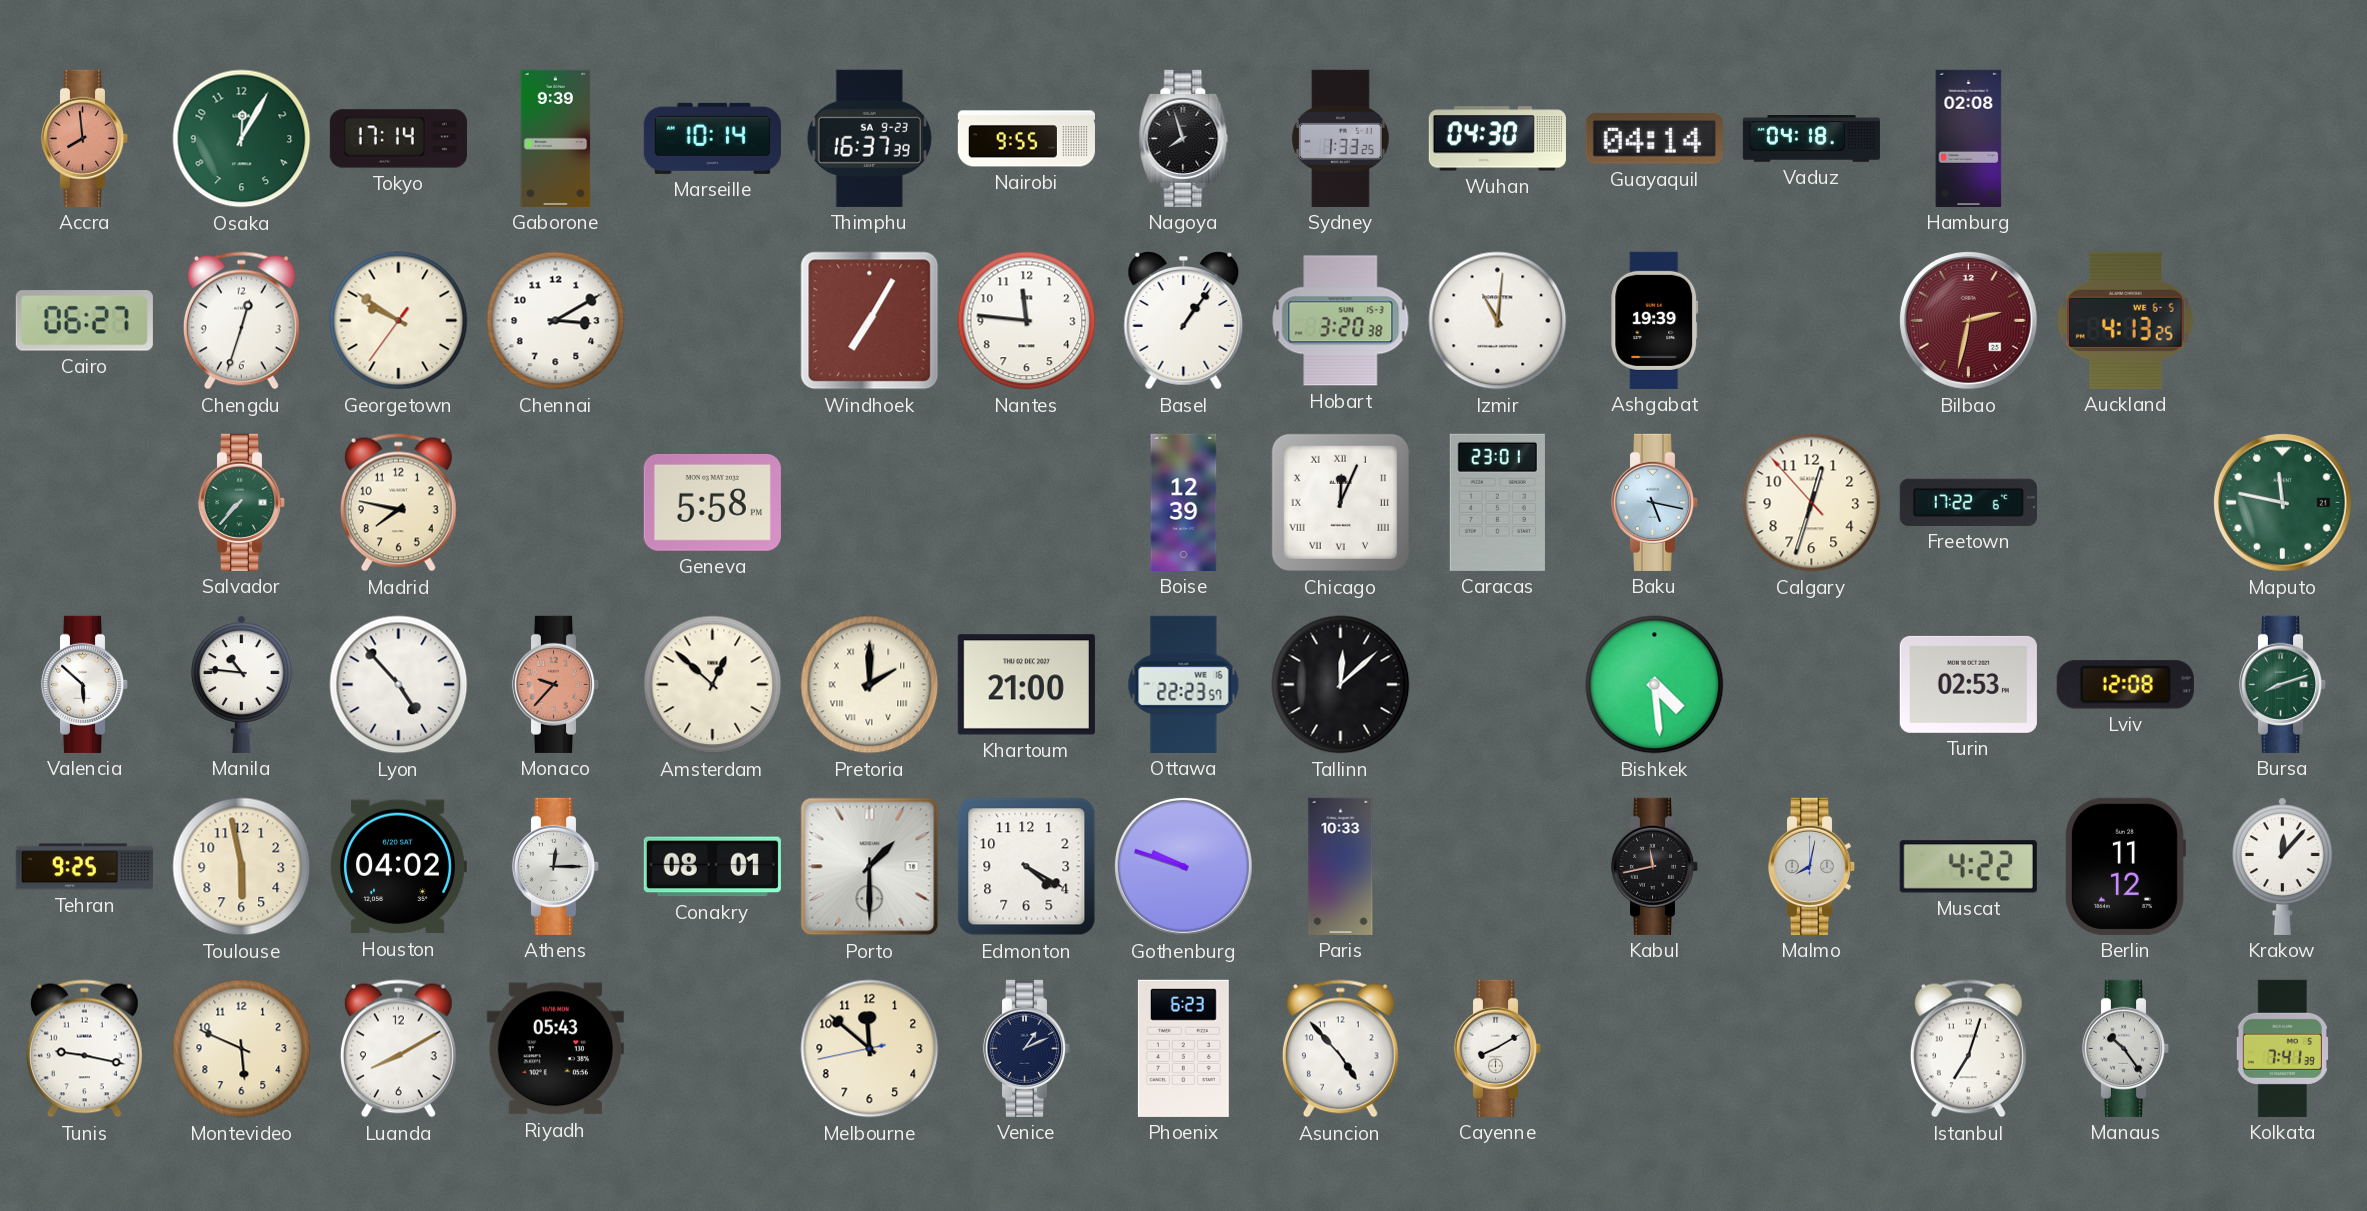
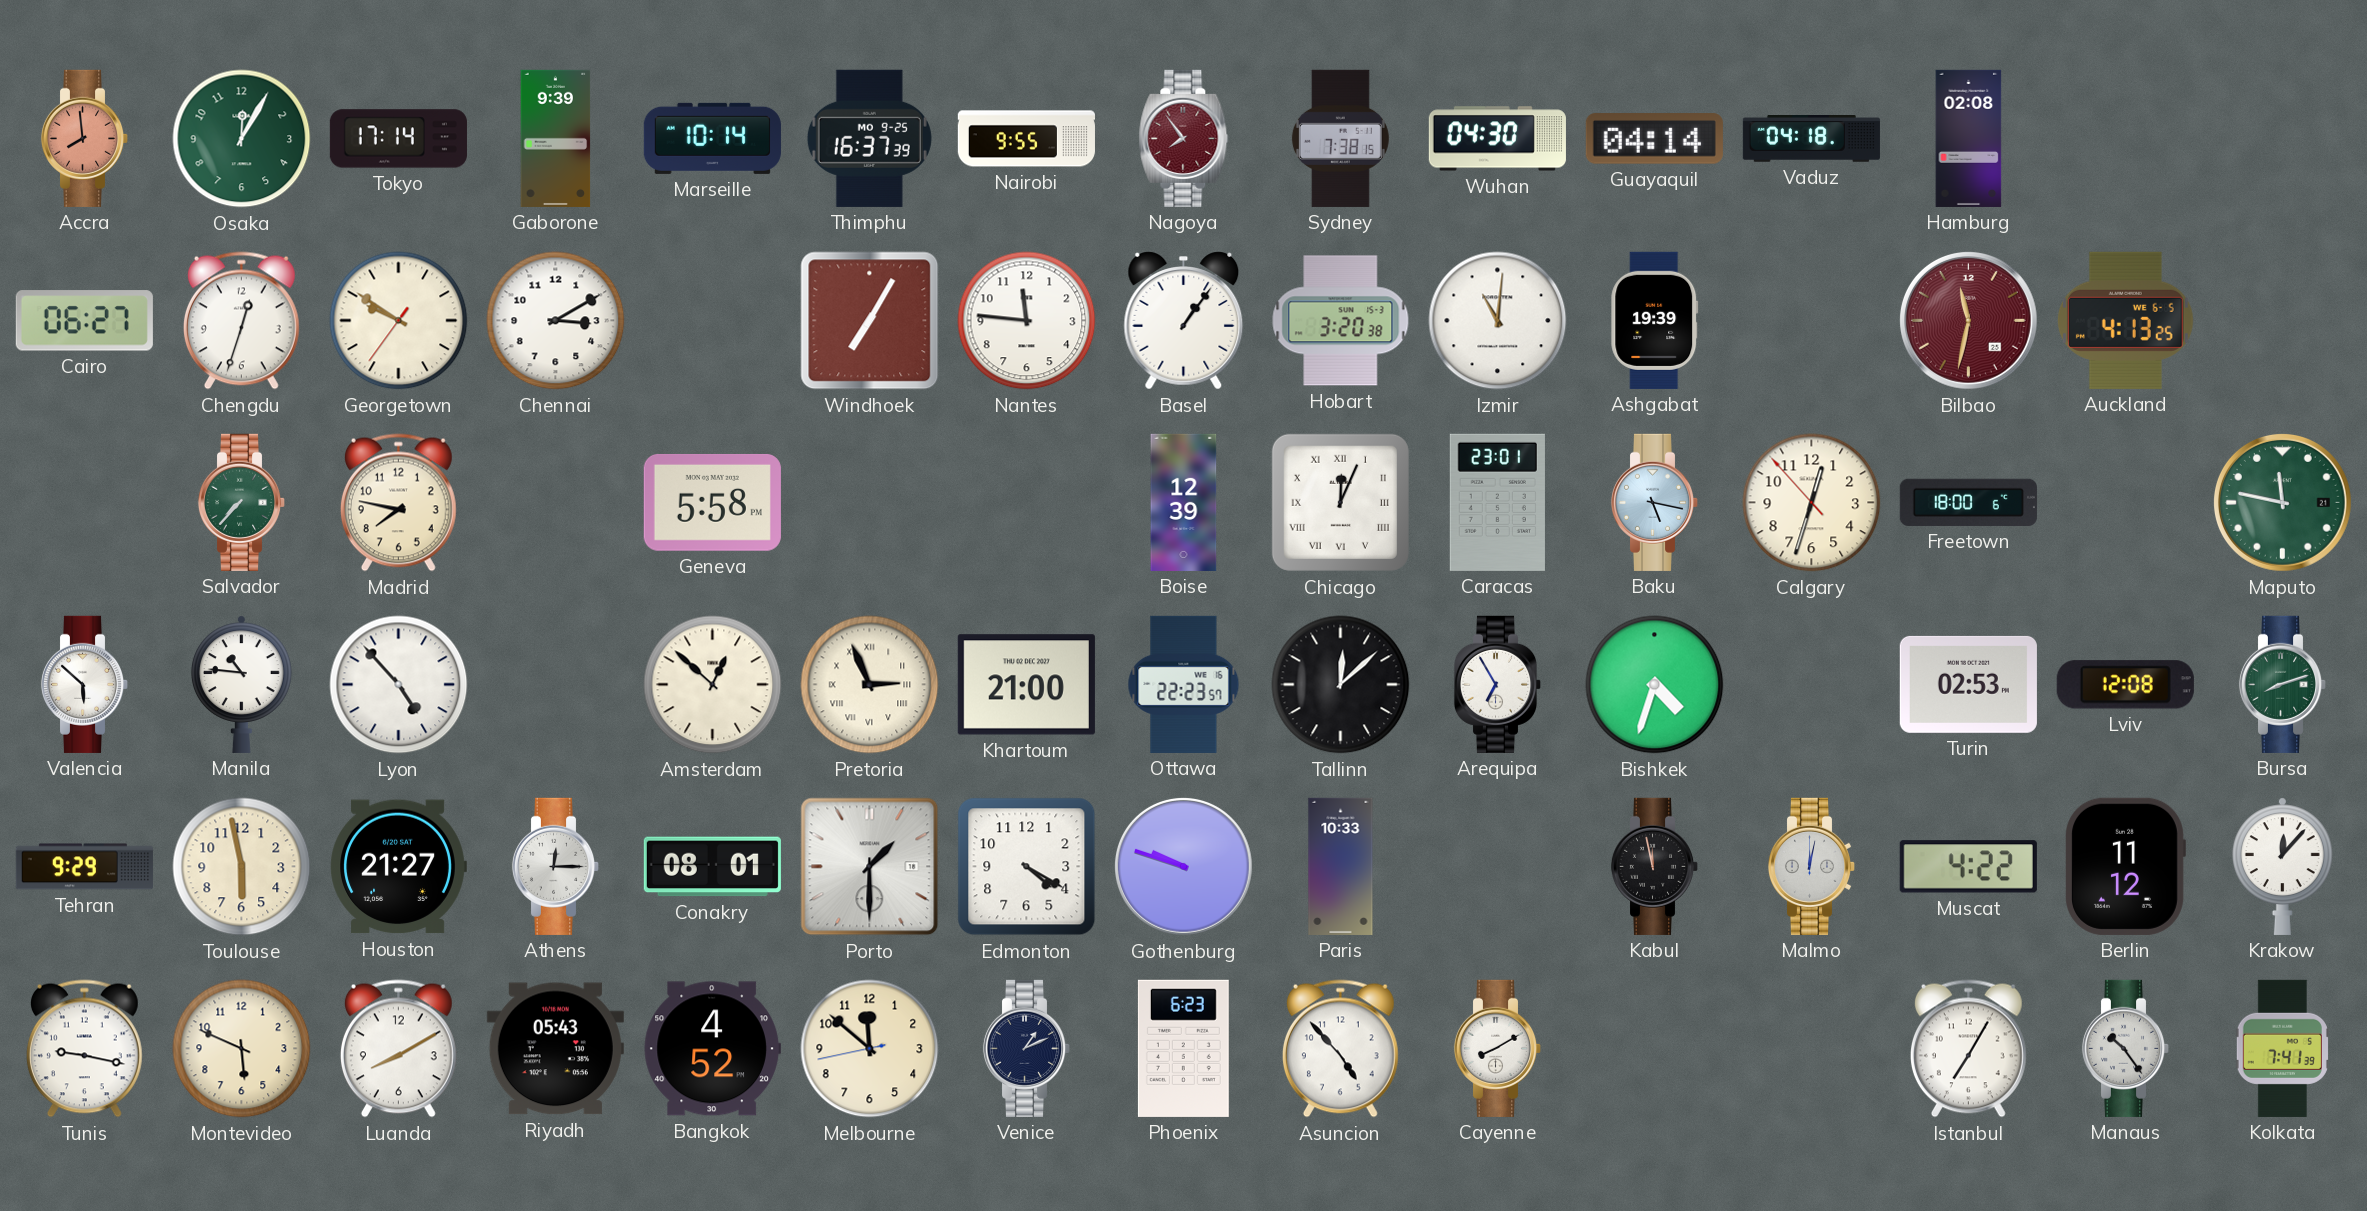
Thimphu date: SA 9-23 -> MO 9-25 (869, 138)
Nagoya: 7:57 -> 7:54 (1184, 138)
Nagoya dial: black -> burgundy (1184, 138)
Sydney: 1:33 -> 7:38 (1340, 138)
Bilbao: 2:32 -> 11:32 (1968, 320)
Freetown: 17:22 -> 18:00 (1968, 502)
Monaco: 9:37 -> none (556, 684)
Pretoria: 2:00 -> 2:56 (870, 685)
Arequipa: none -> 6:55 (1498, 684)
Bishkek: 4:29 -> 4:33 (1655, 685)
Tehran: 9:25 -> 9:29 (84, 867)
Houston: 04:02 -> 21:27 (398, 867)
Kabul: 11:43 -> 11:58 (1655, 866)
Malmo: 8:02 -> 12:02 (1812, 866)
Bangkok: none -> 4:52 (712, 1049)
Istanbul: 7:03 -> 7:05 (1968, 1049)
